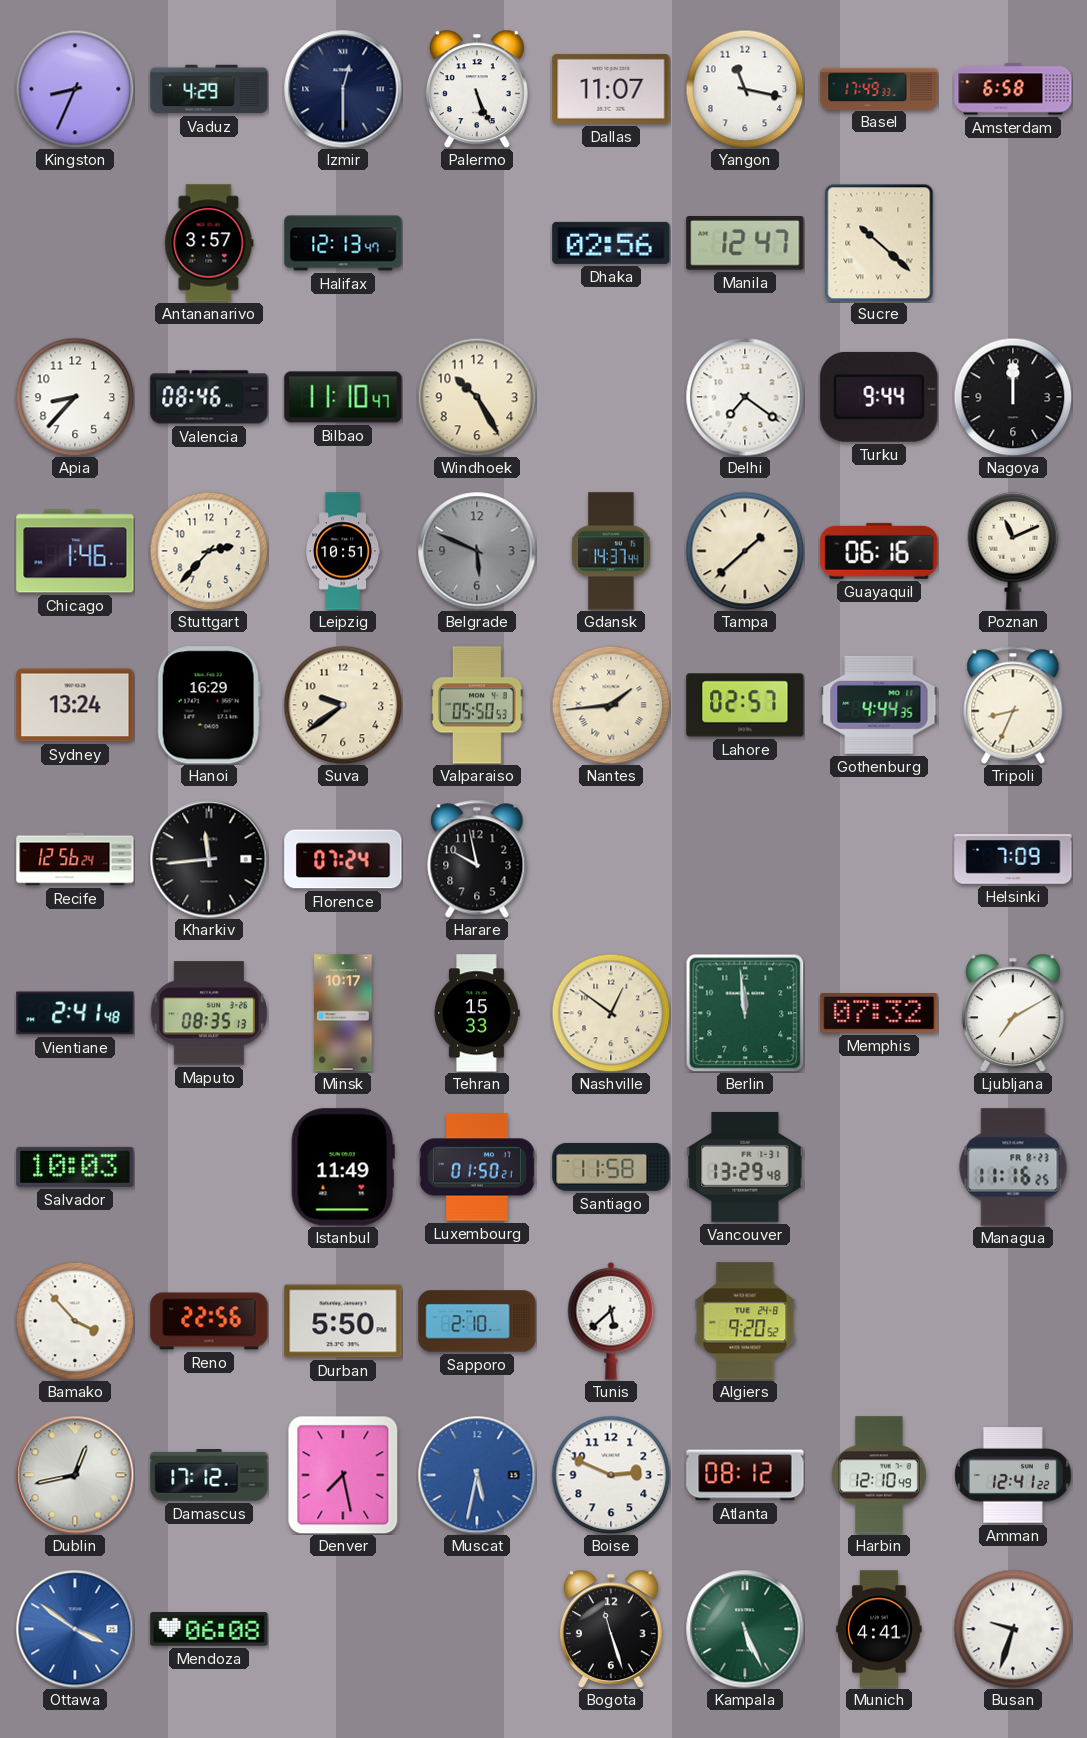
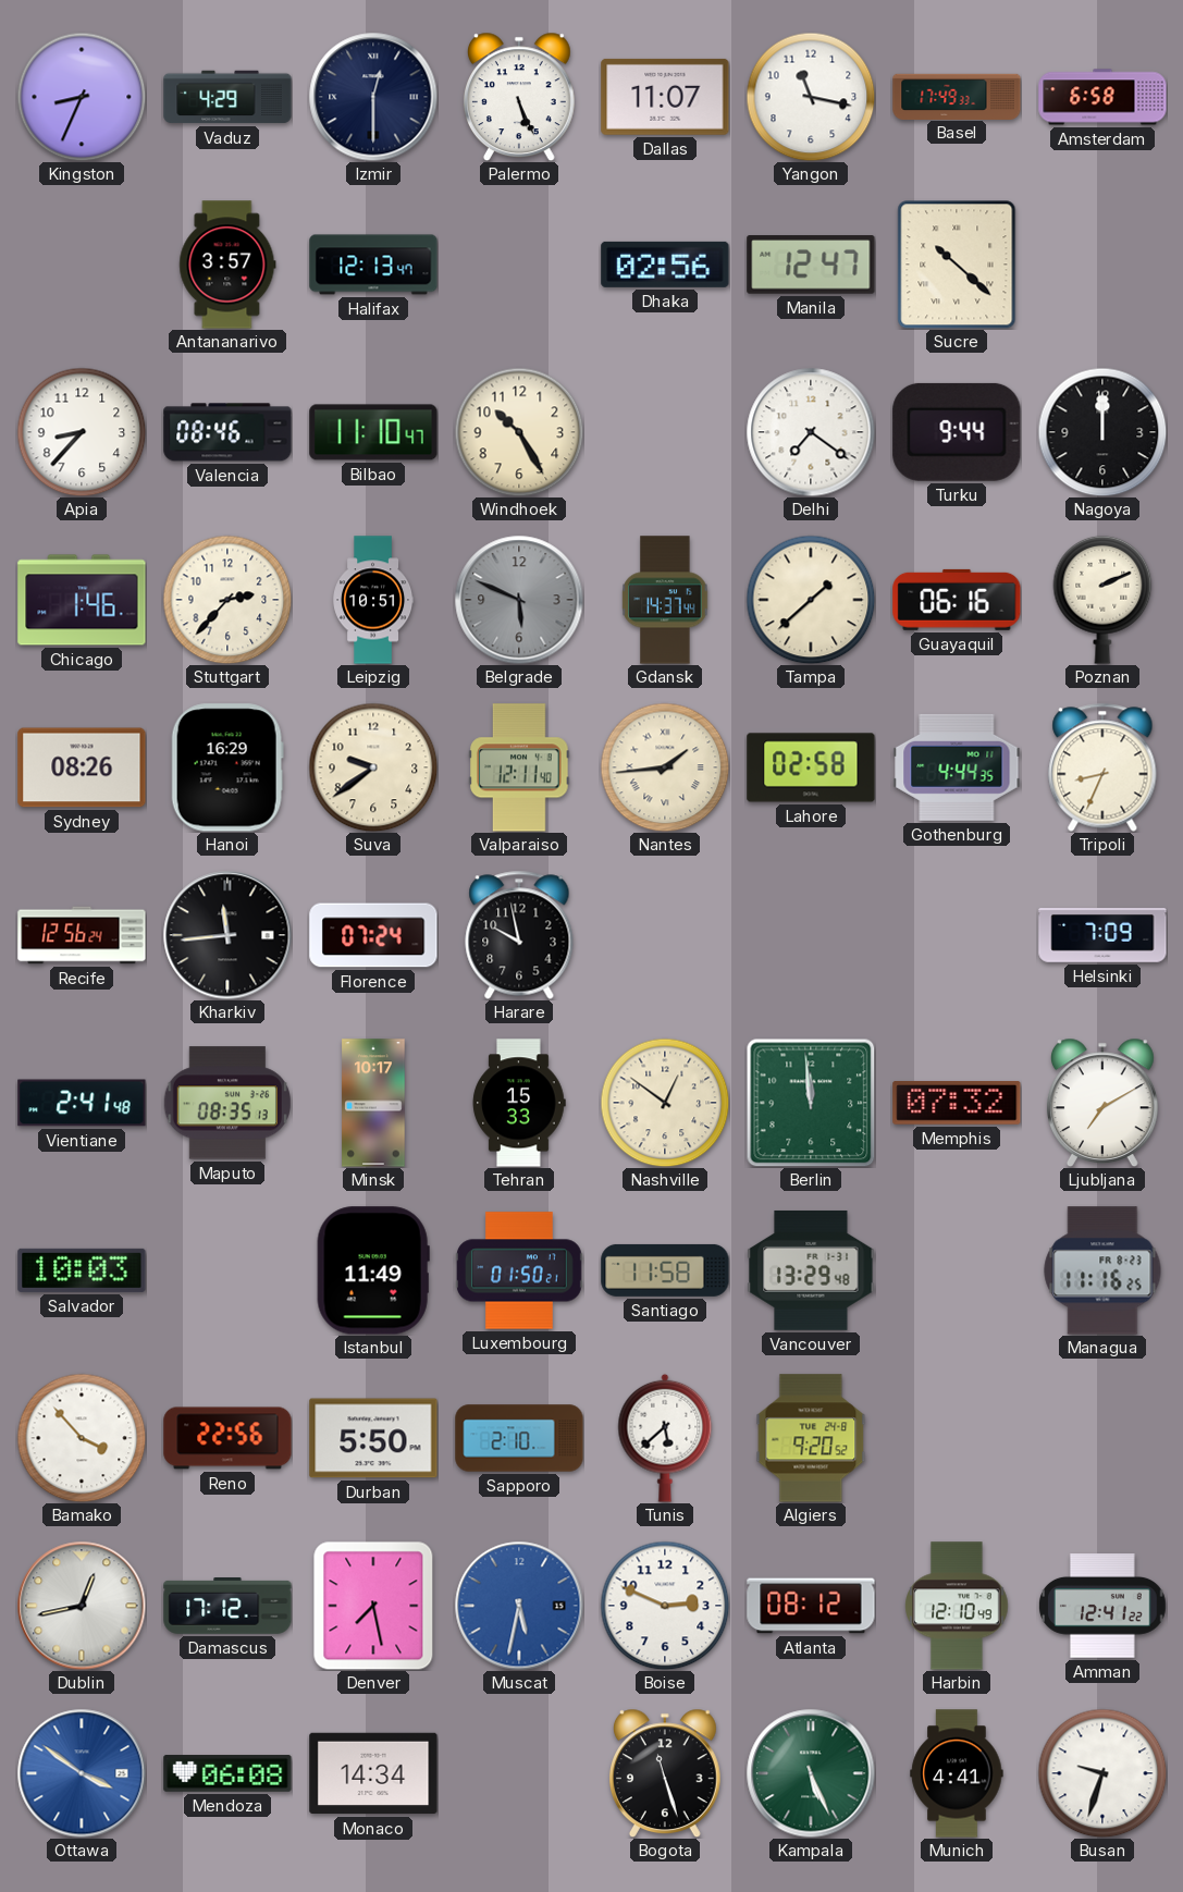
Poznan: 11:11 -> 2:11 (1102, 600)
Sydney: 13:24 -> 08:26 (82, 767)
Valparaiso: 05:50 -> 12:11 (519, 767)
Lahore: 02:57 -> 02:58 (811, 767)
Monaco: none -> 14:34 (373, 1773)
